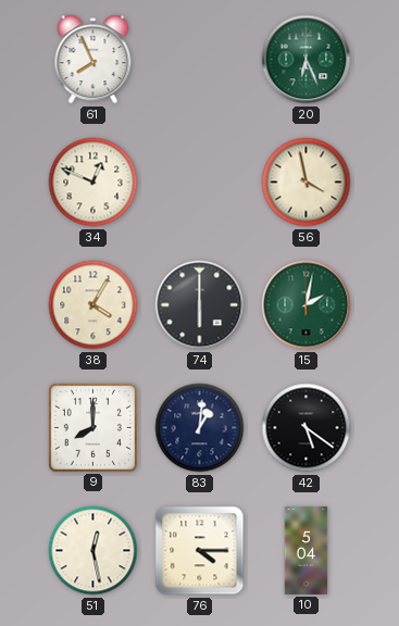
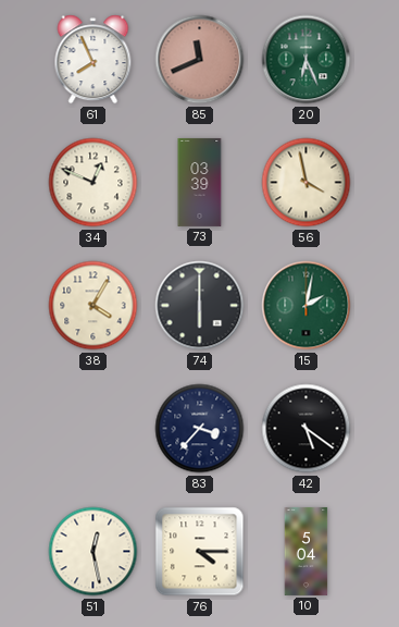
85: none -> 11:41 (200, 60)
73: none -> 03:39 (200, 182)
9: 8:00 -> none (92, 427)
83: 1:01 -> 3:37 (200, 429)
